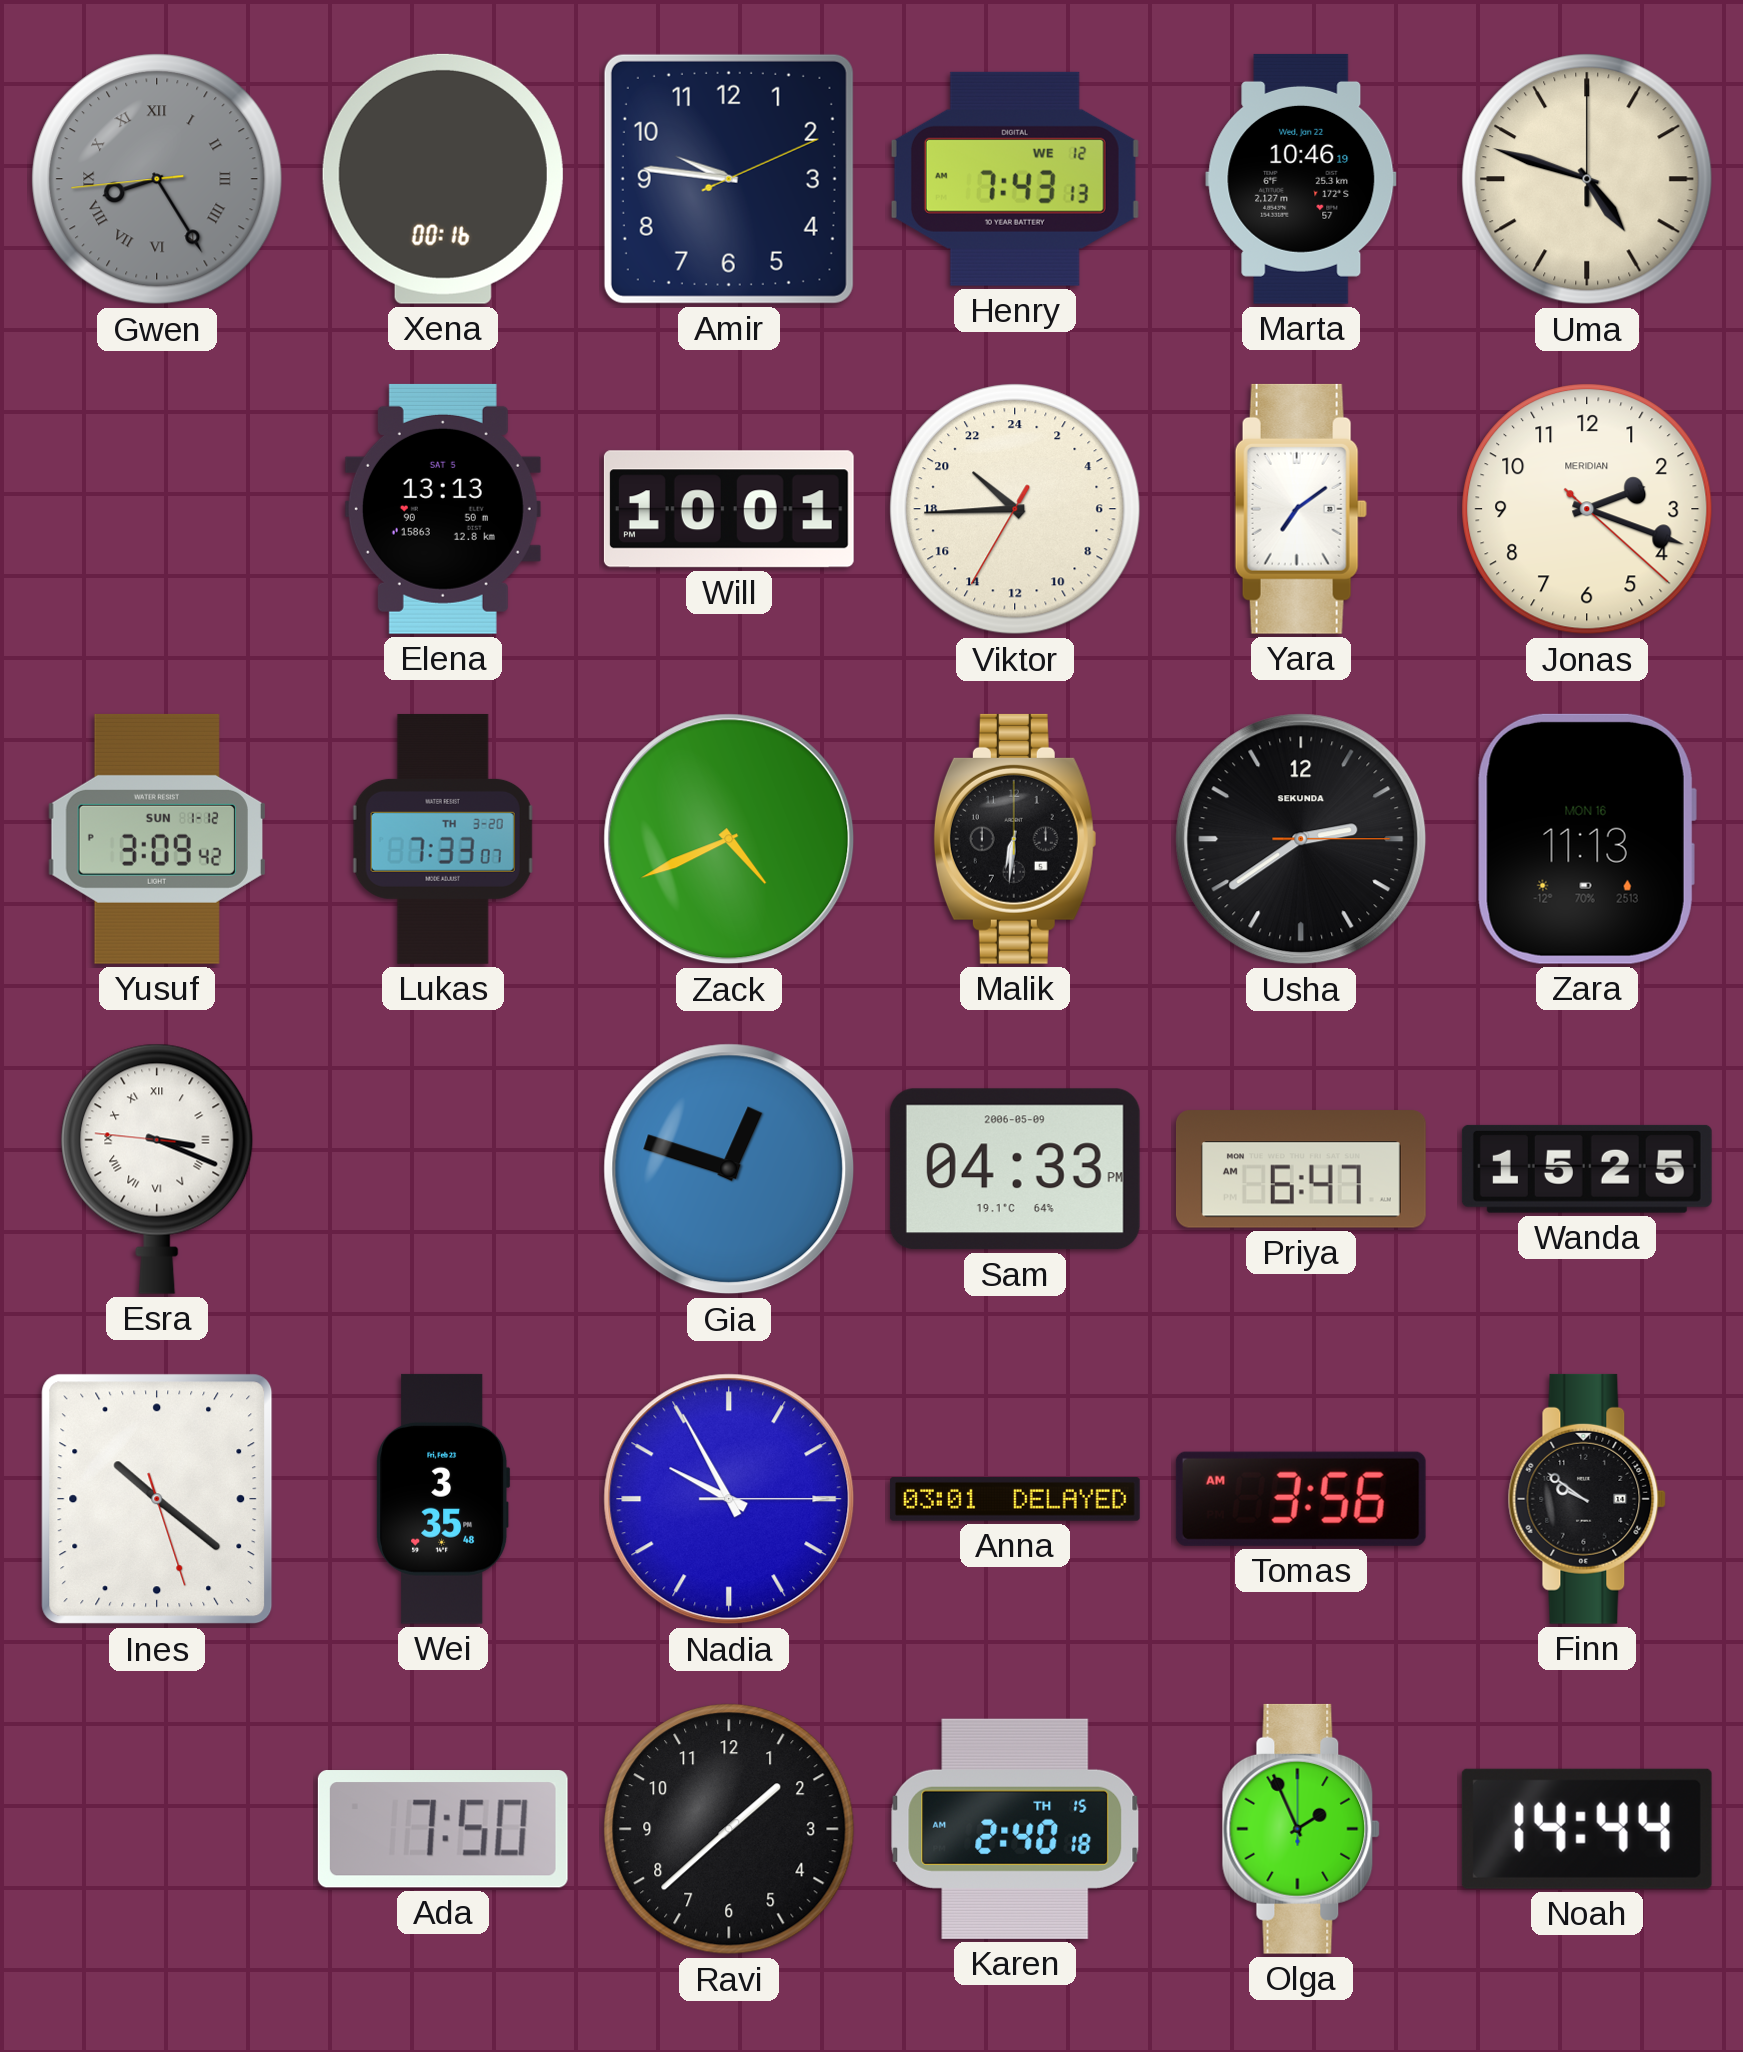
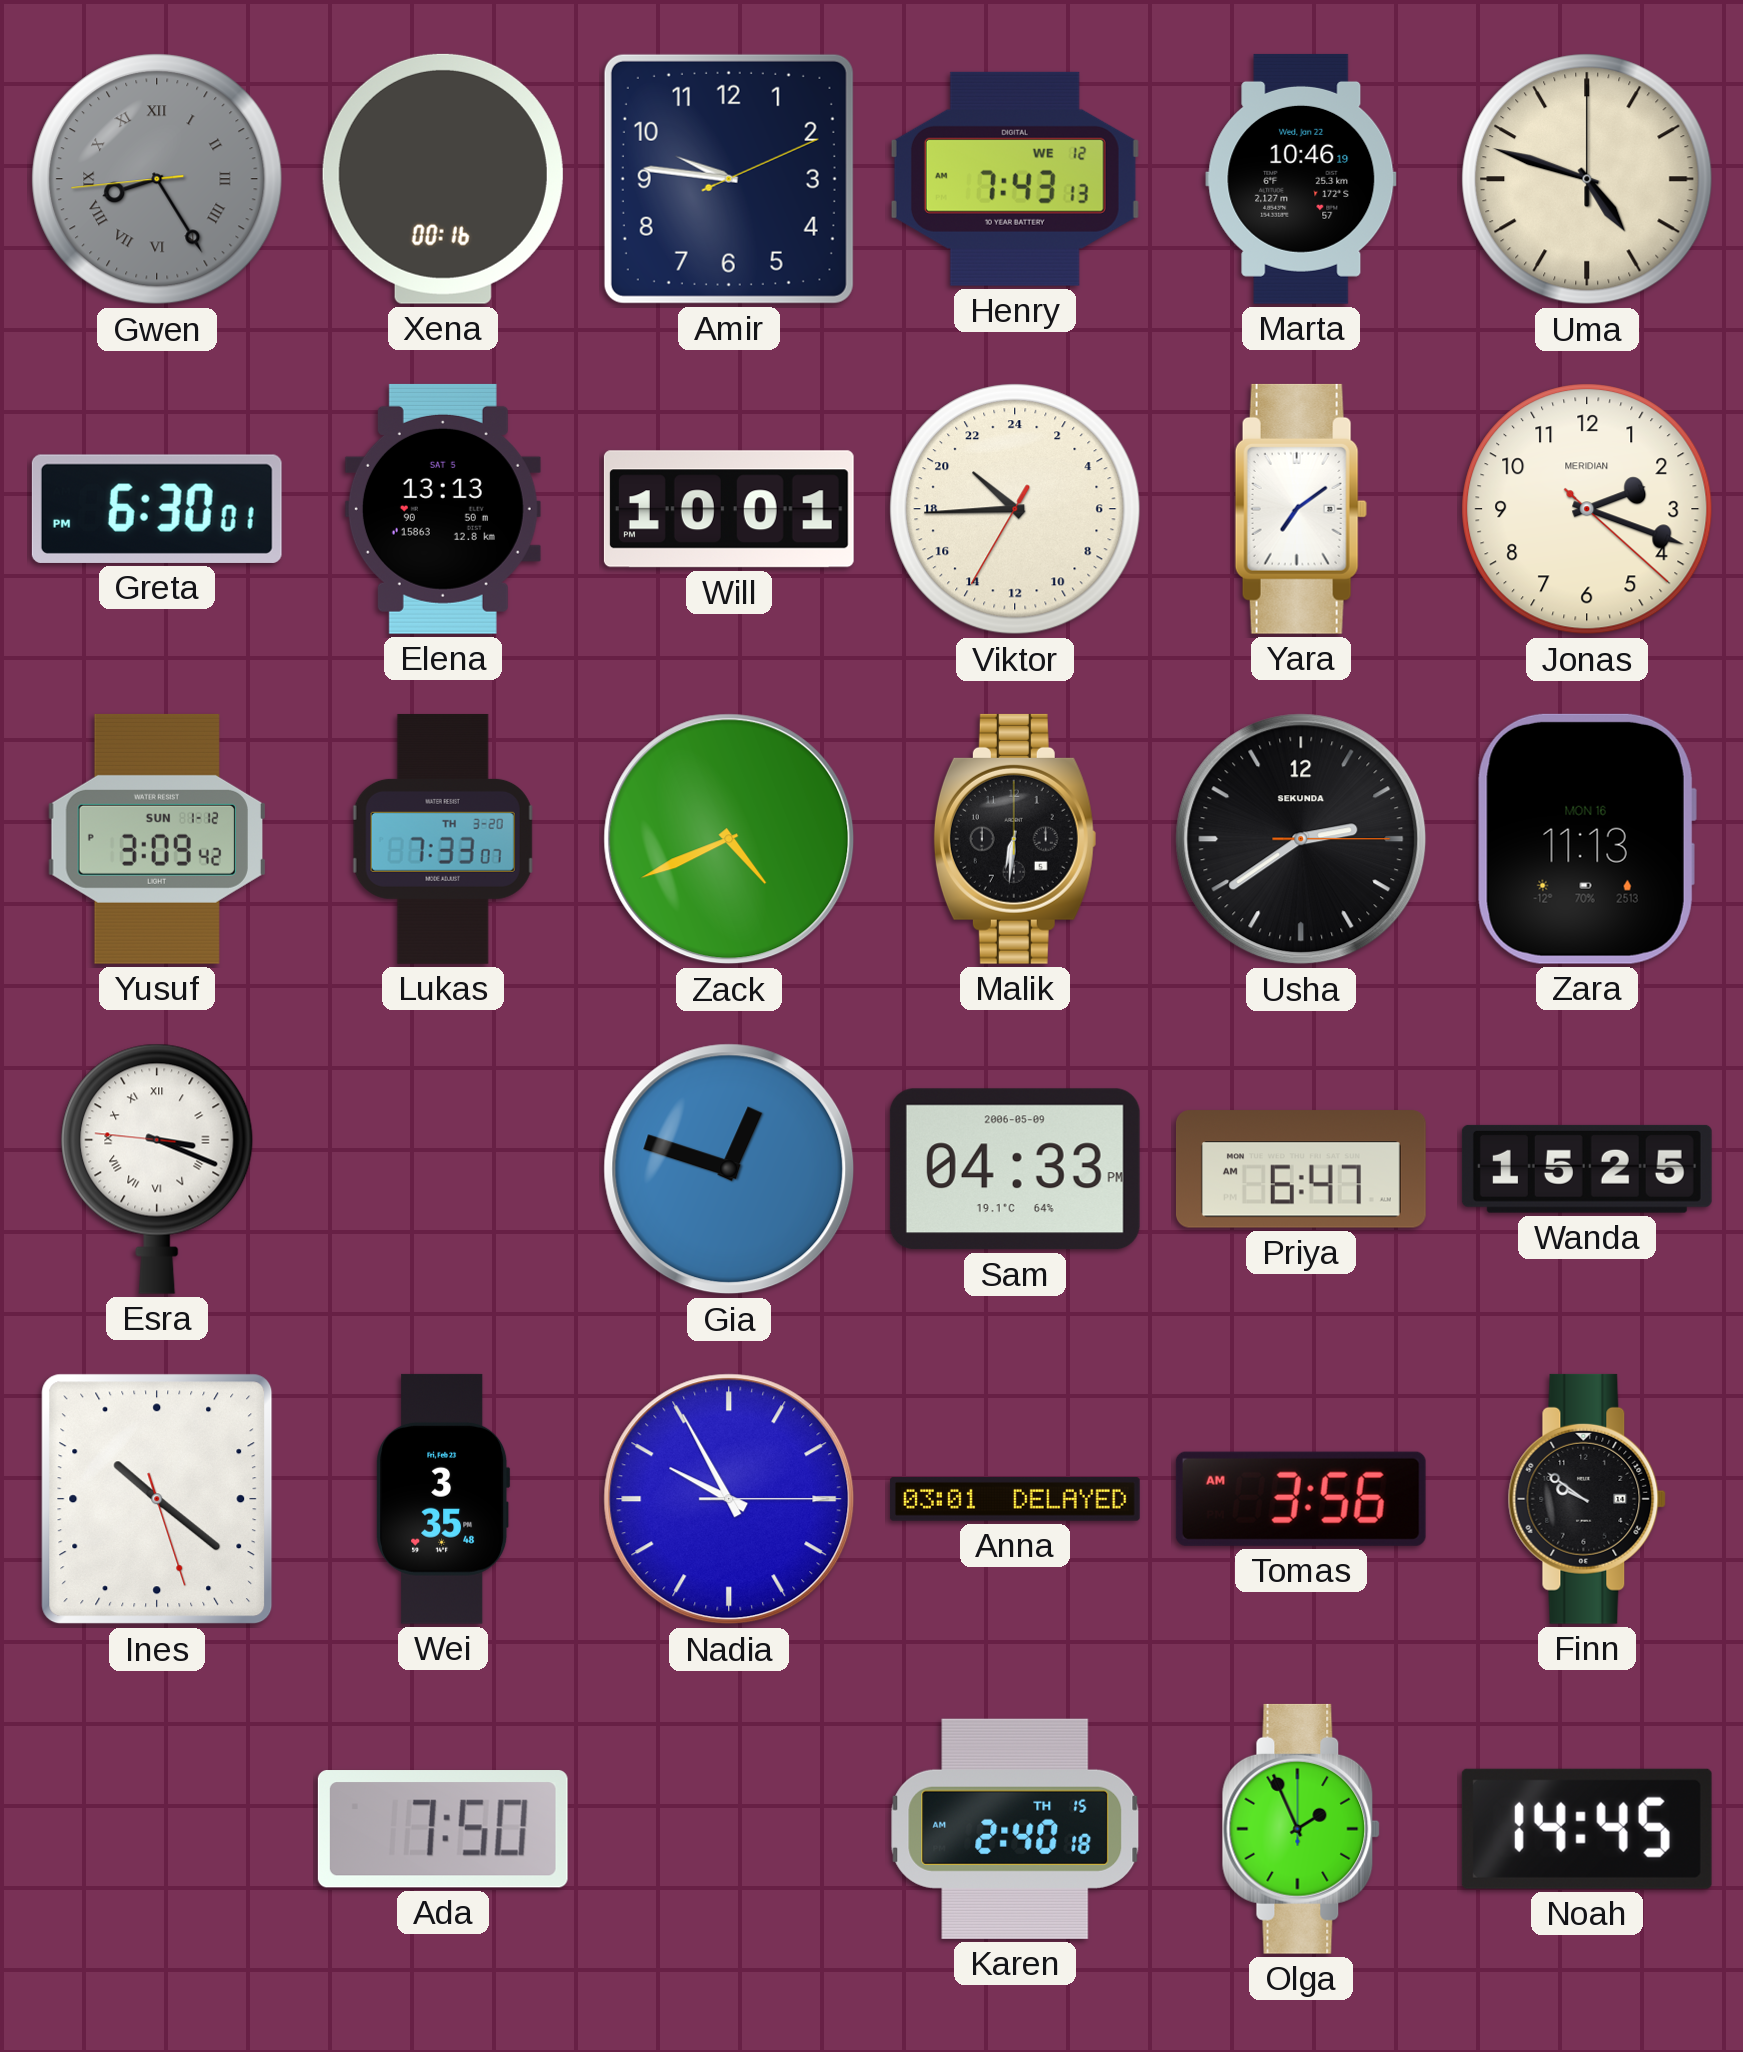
Greta: none -> 6:30 (157, 509)
Ravi: 1:38 -> none (729, 1829)
Noah: 14:44 -> 14:45 (1587, 1829)
